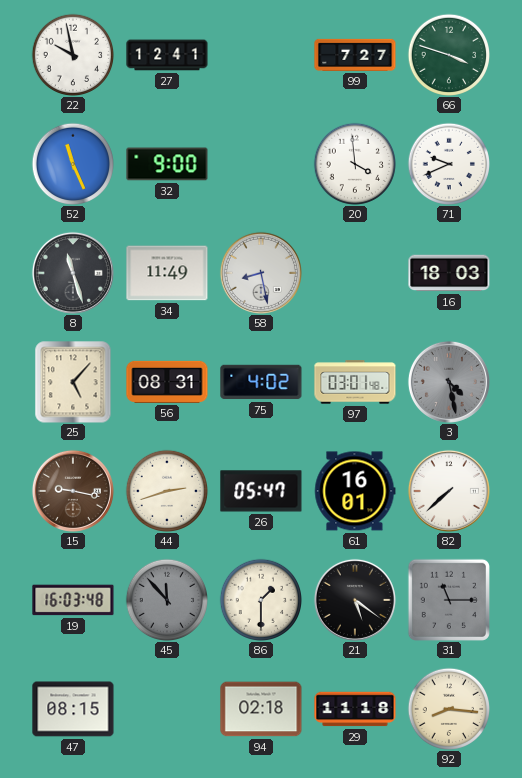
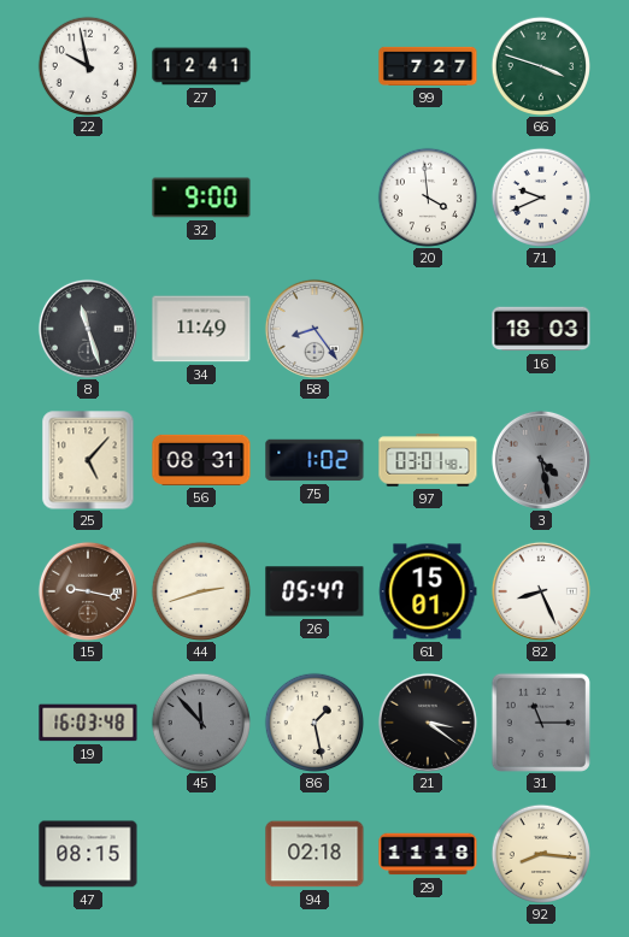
52: 11:26 -> none (72, 163)
58: 8:28 -> 8:24 (314, 329)
75: 4:02 -> 1:02 (314, 460)
61: 16:01 -> 15:01 (428, 591)
82: 7:38 -> 8:26 (541, 591)
86: 1:30 -> 1:28 (313, 721)
21: 5:21 -> 3:21 (428, 723)
